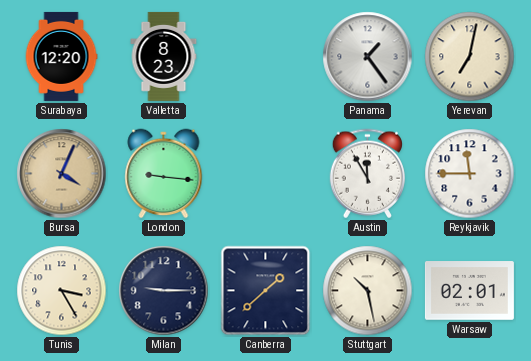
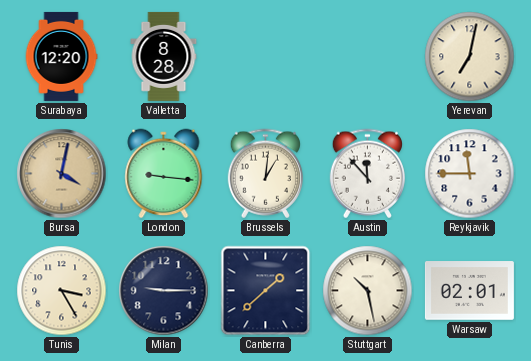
Valletta: 8:23 -> 8:28 (164, 56)
Panama: 1:24 -> none (368, 57)
Bursa: 4:04 -> 4:02 (62, 174)
Brussels: none -> 1:01 (265, 174)
Austin: 11:55 -> 11:53 (367, 174)
